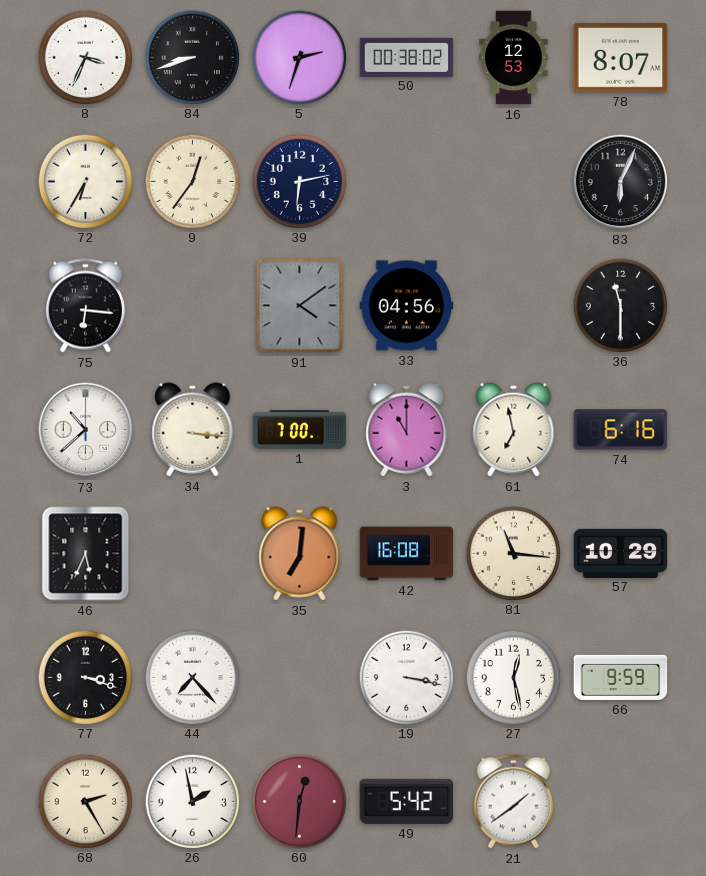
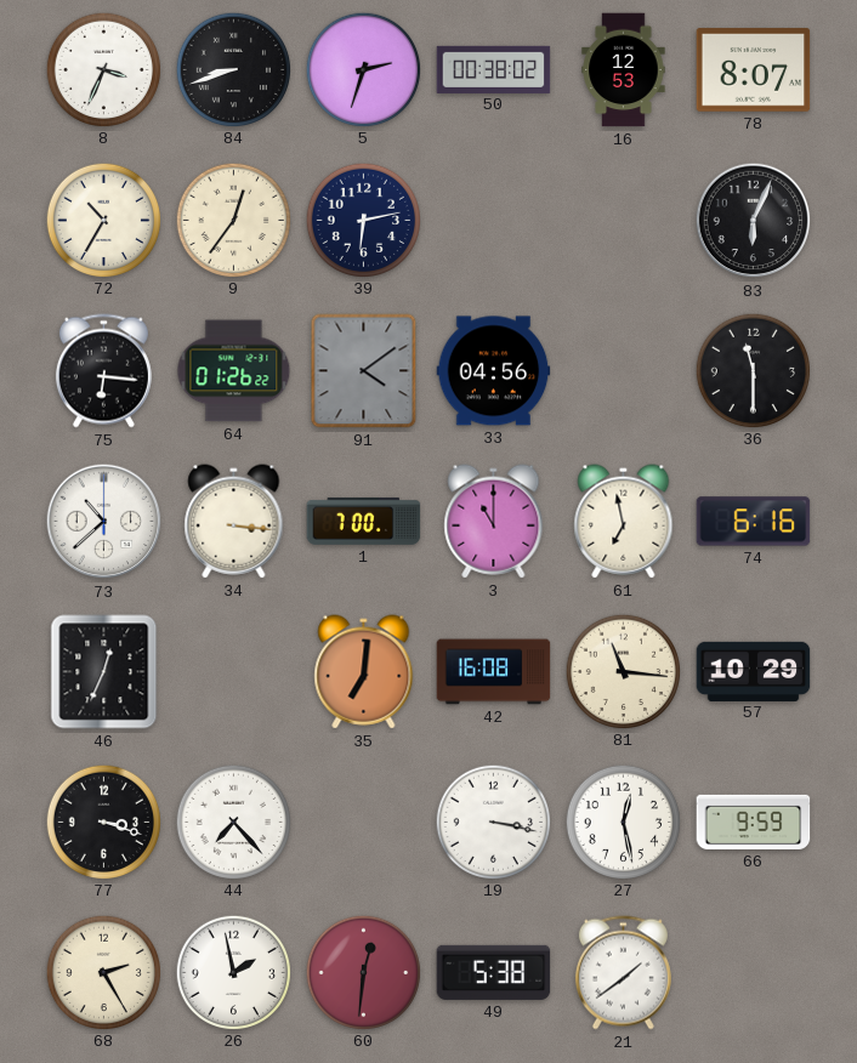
72: 6:35 -> 10:35 (103, 220)
64: none -> 01:26 (234, 371)
46: 5:34 -> 12:34 (104, 672)
49: 5:42 -> 5:38 (494, 972)
